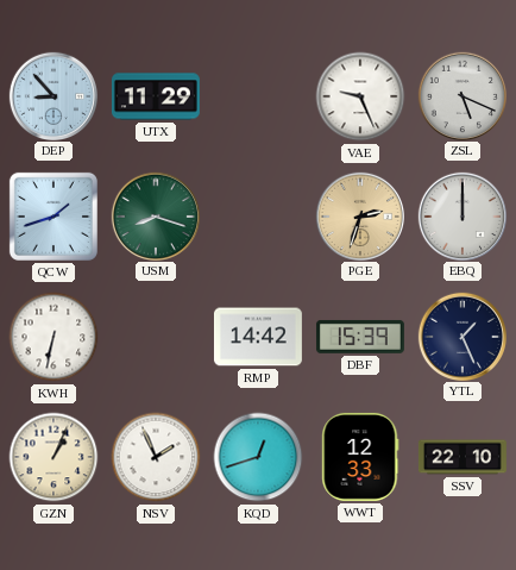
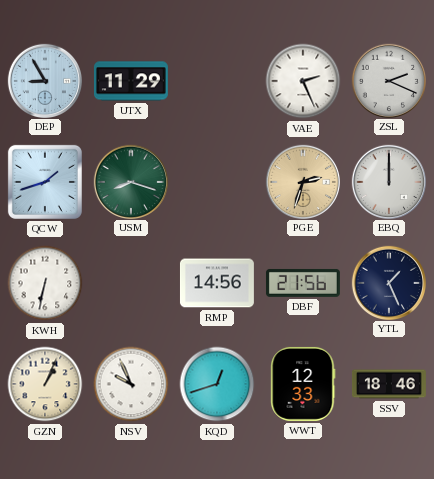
DEP: 8:53 -> 8:55 (44, 80)
VAE: 9:26 -> 2:26 (303, 81)
ZSL: 5:19 -> 2:19 (388, 80)
RMP: 14:42 -> 14:56 (217, 283)
DBF: 15:39 -> 21:56 (303, 283)
NSV: 1:56 -> 9:56 (131, 384)
SSV: 22:10 -> 18:46 (389, 384)
